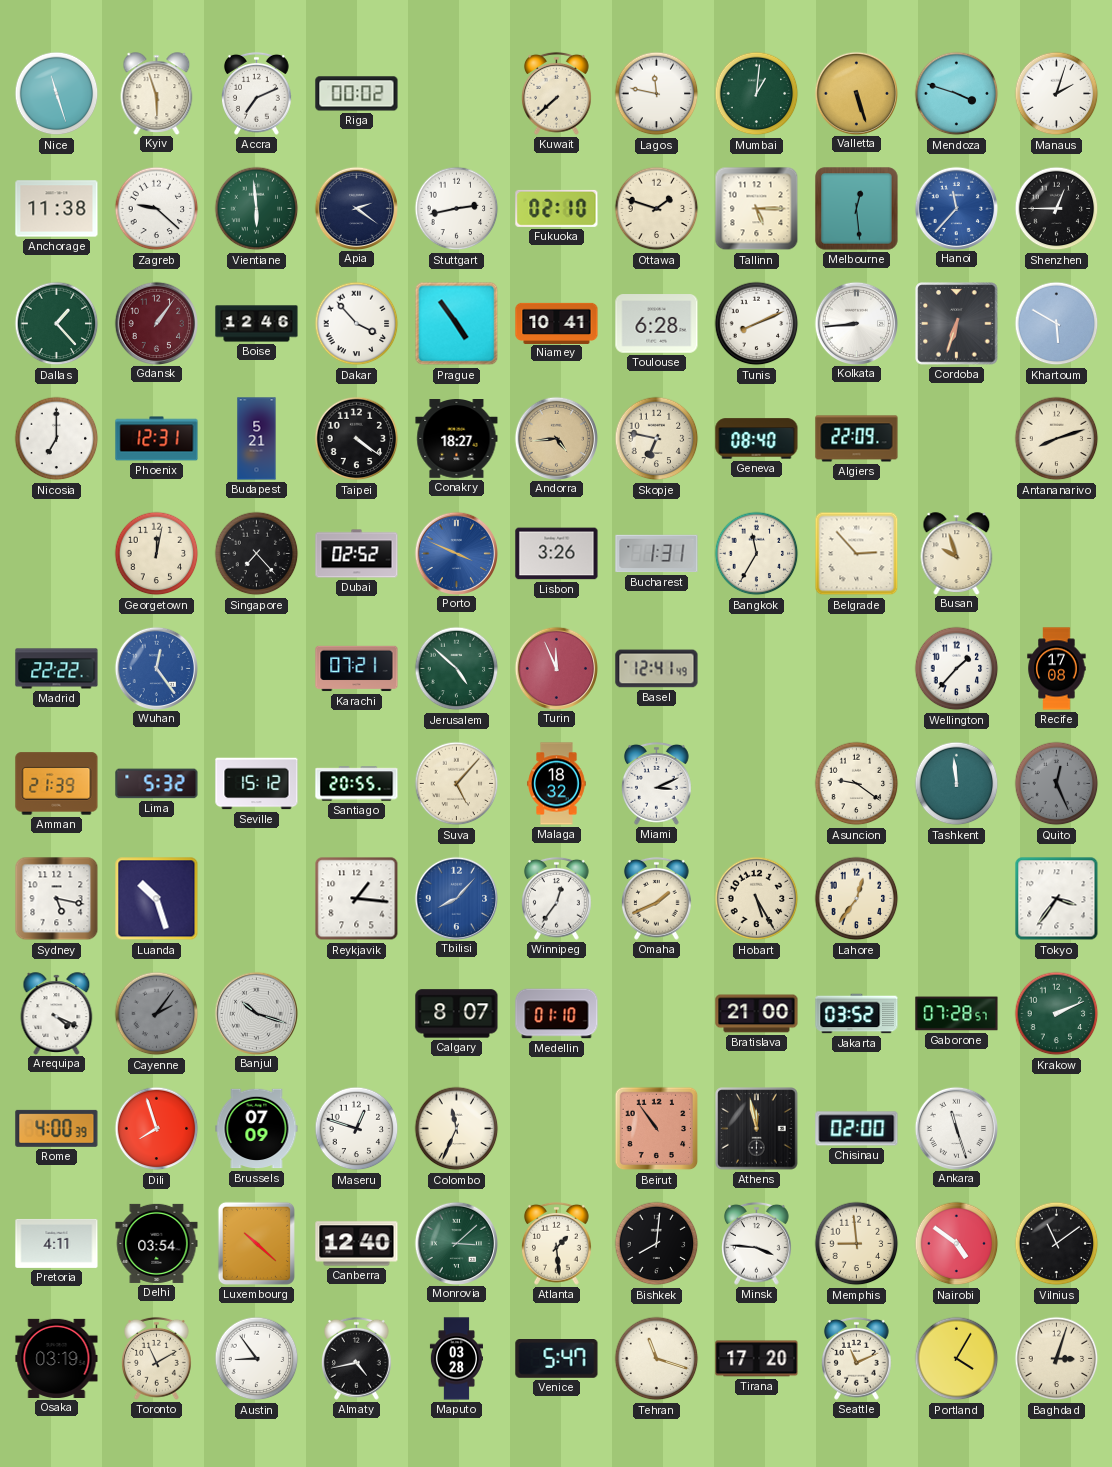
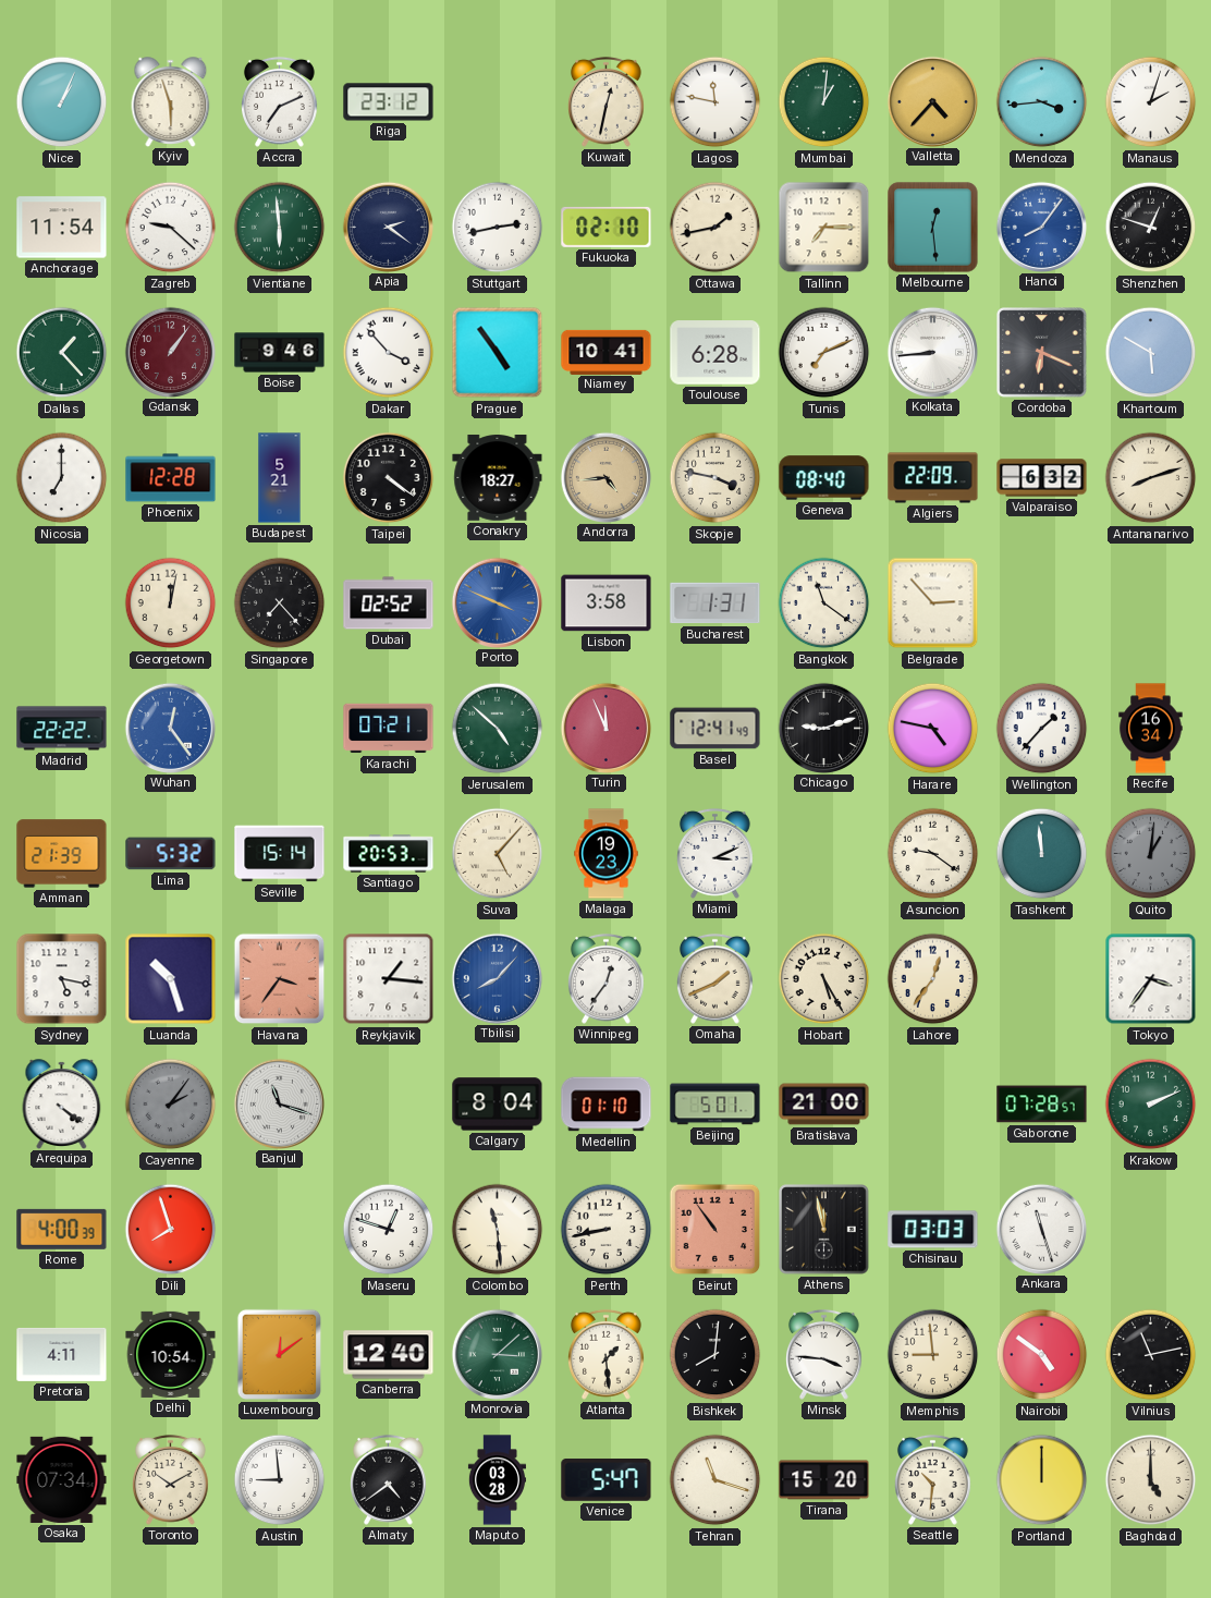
Nice: 11:27 -> 1:04 (62, 102)
Riga: 00:02 -> 23:12 (389, 102)
Kuwait: 7:38 -> 12:32 (607, 101)
Valletta: 5:27 -> 4:37 (932, 101)
Mendoza: 3:48 -> 3:44 (1042, 102)
Anchorage: 11:38 -> 11:54 (62, 228)
Ottawa: 1:48 -> 1:43 (715, 228)
Tallinn: 5:15 -> 7:15 (824, 228)
Hanoi: 11:37 -> 8:06 (1041, 227)
Shenzhen: 12:45 -> 12:48 (1151, 228)
Boise: 12:46 -> 9:46 (280, 353)
Tunis: 8:11 -> 7:11 (824, 353)
Cordoba: 6:33 -> 6:19 (1042, 353)
Phoenix: 12:31 -> 12:28 (171, 478)
Skopje: 6:47 -> 3:47 (715, 478)
Valparaiso: none -> 6:32 (1042, 478)
Lisbon: 3:26 -> 3:58 (607, 603)
Bangkok: 11:35 -> 11:21 (824, 603)
Busan: 9:57 -> none (957, 553)
Chicago: none -> 9:12 (823, 728)
Harare: none -> 4:47 (933, 729)
Recife: 17:08 -> 16:34 (1151, 729)
Seville: 15:12 -> 15:14 (280, 854)
Santiago: 20:55 -> 20:53 (389, 854)
Malaga: 18:32 -> 19:23 (607, 854)
Quito: 12:26 -> 1:01 (1151, 854)
Havana: none -> 3:36 (280, 979)
Arequipa: 4:19 -> 4:21 (62, 1103)
Banjul: 10:18 -> 11:18 (279, 1103)
Calgary: 8:07 -> 8:04 (498, 1105)
Beijing: none -> 5:01 (715, 1105)
Jakarta: 03:52 -> none (857, 1014)
Brussels: 07:09 -> none (257, 1129)
Colombo: 11:34 -> 11:29 (498, 1230)
Perth: none -> 8:43 (607, 1230)
Chisinau: 02:00 -> 03:03 (933, 1230)
Delhi: 03:54 -> 10:54 (171, 1354)
Luxembourg: 10:22 -> 12:09 (279, 1354)
Vilnius: 11:09 -> 11:13 (1151, 1355)
Osaka: 03:19 -> 07:34 (62, 1479)
Toronto: 11:10 -> 10:10 (171, 1479)
Austin: 8:54 -> 8:59 (280, 1480)
Almaty: 4:43 -> 4:39 (389, 1479)
Tirana: 17:20 -> 15:20 (824, 1480)
Seattle: 11:11 -> 10:31 (933, 1479)
Portland: 4:05 -> 12:00 (1042, 1480)
Baghdad: 3:03 -> 5:00 (1151, 1480)
